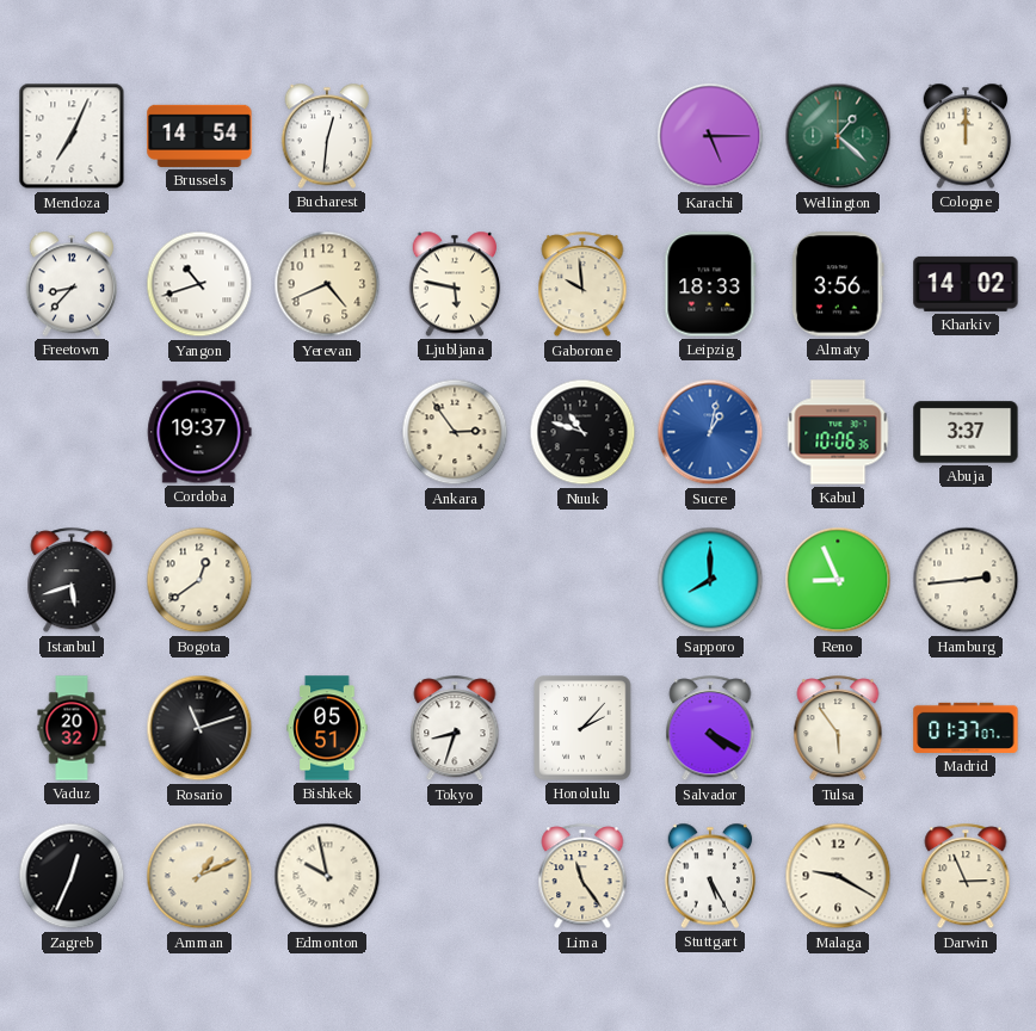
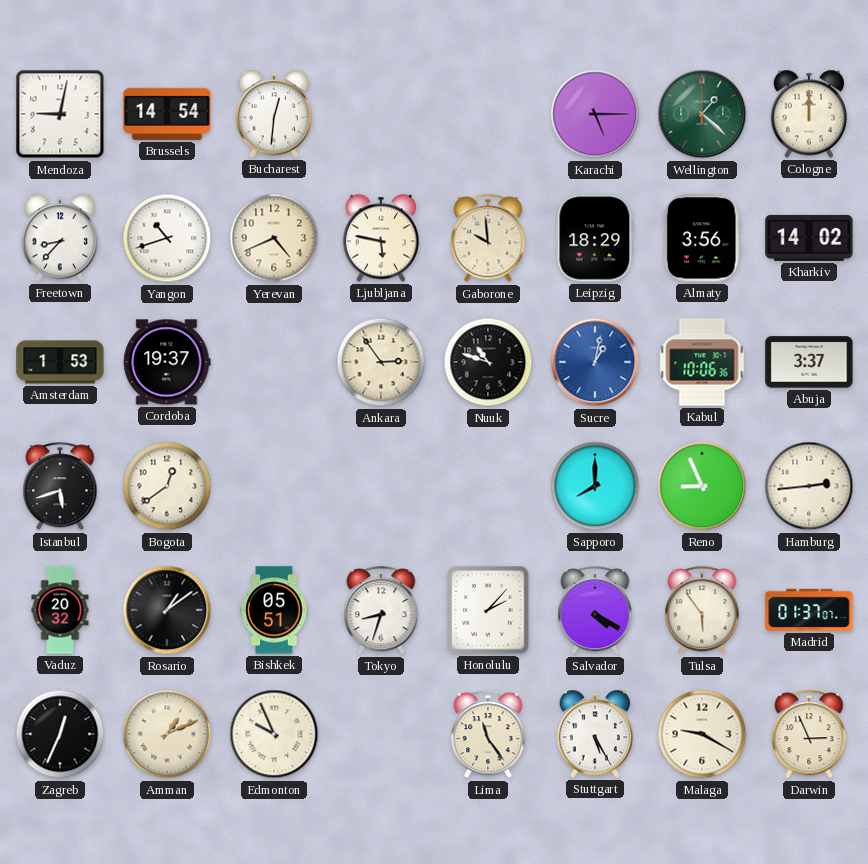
Mendoza: 7:04 -> 9:02 (60, 114)
Leipzig: 18:33 -> 18:29 (595, 238)
Amsterdam: none -> 1:53 (60, 362)
Rosario: 11:12 -> 1:09 (167, 610)
Edmonton: 9:58 -> 9:56 (274, 734)
